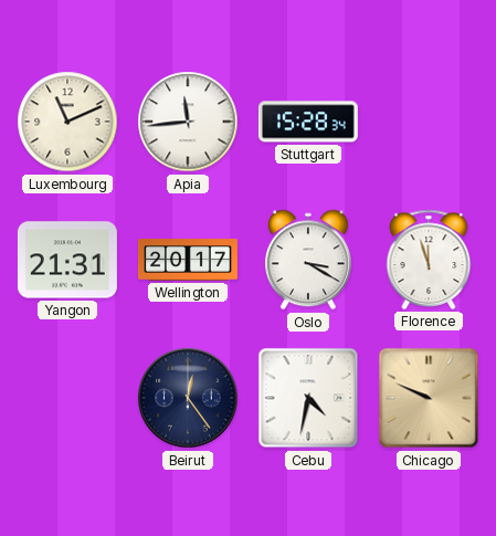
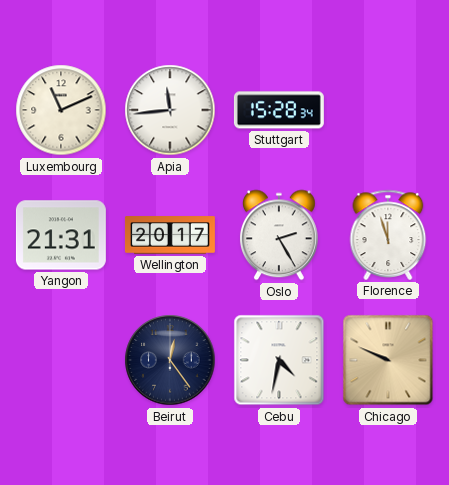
Oslo: 3:20 -> 2:25 (279, 235)
